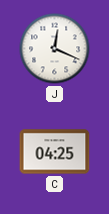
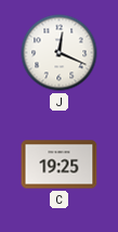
C: 04:25 -> 19:25 (60, 165)
